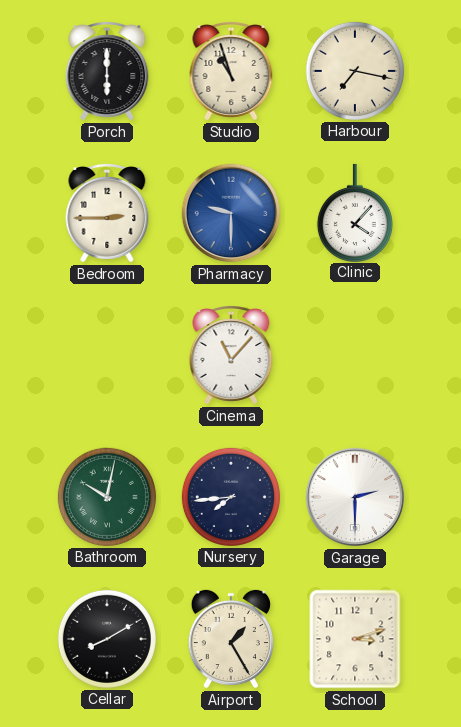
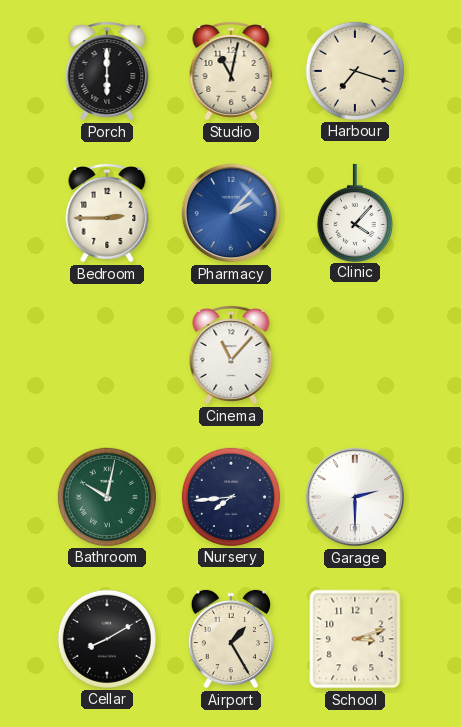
Studio: 10:57 -> 11:02 (231, 72)
Harbour: 7:17 -> 7:18 (355, 71)
Pharmacy: 9:30 -> 2:07 (231, 213)
